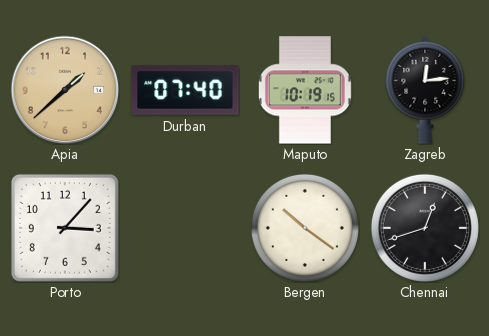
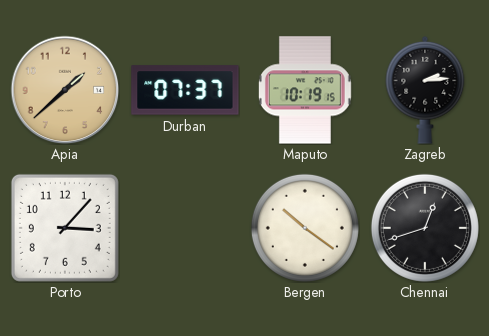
Durban: 07:40 -> 07:37 (185, 90)
Zagreb: 12:14 -> 2:14 (425, 90)
